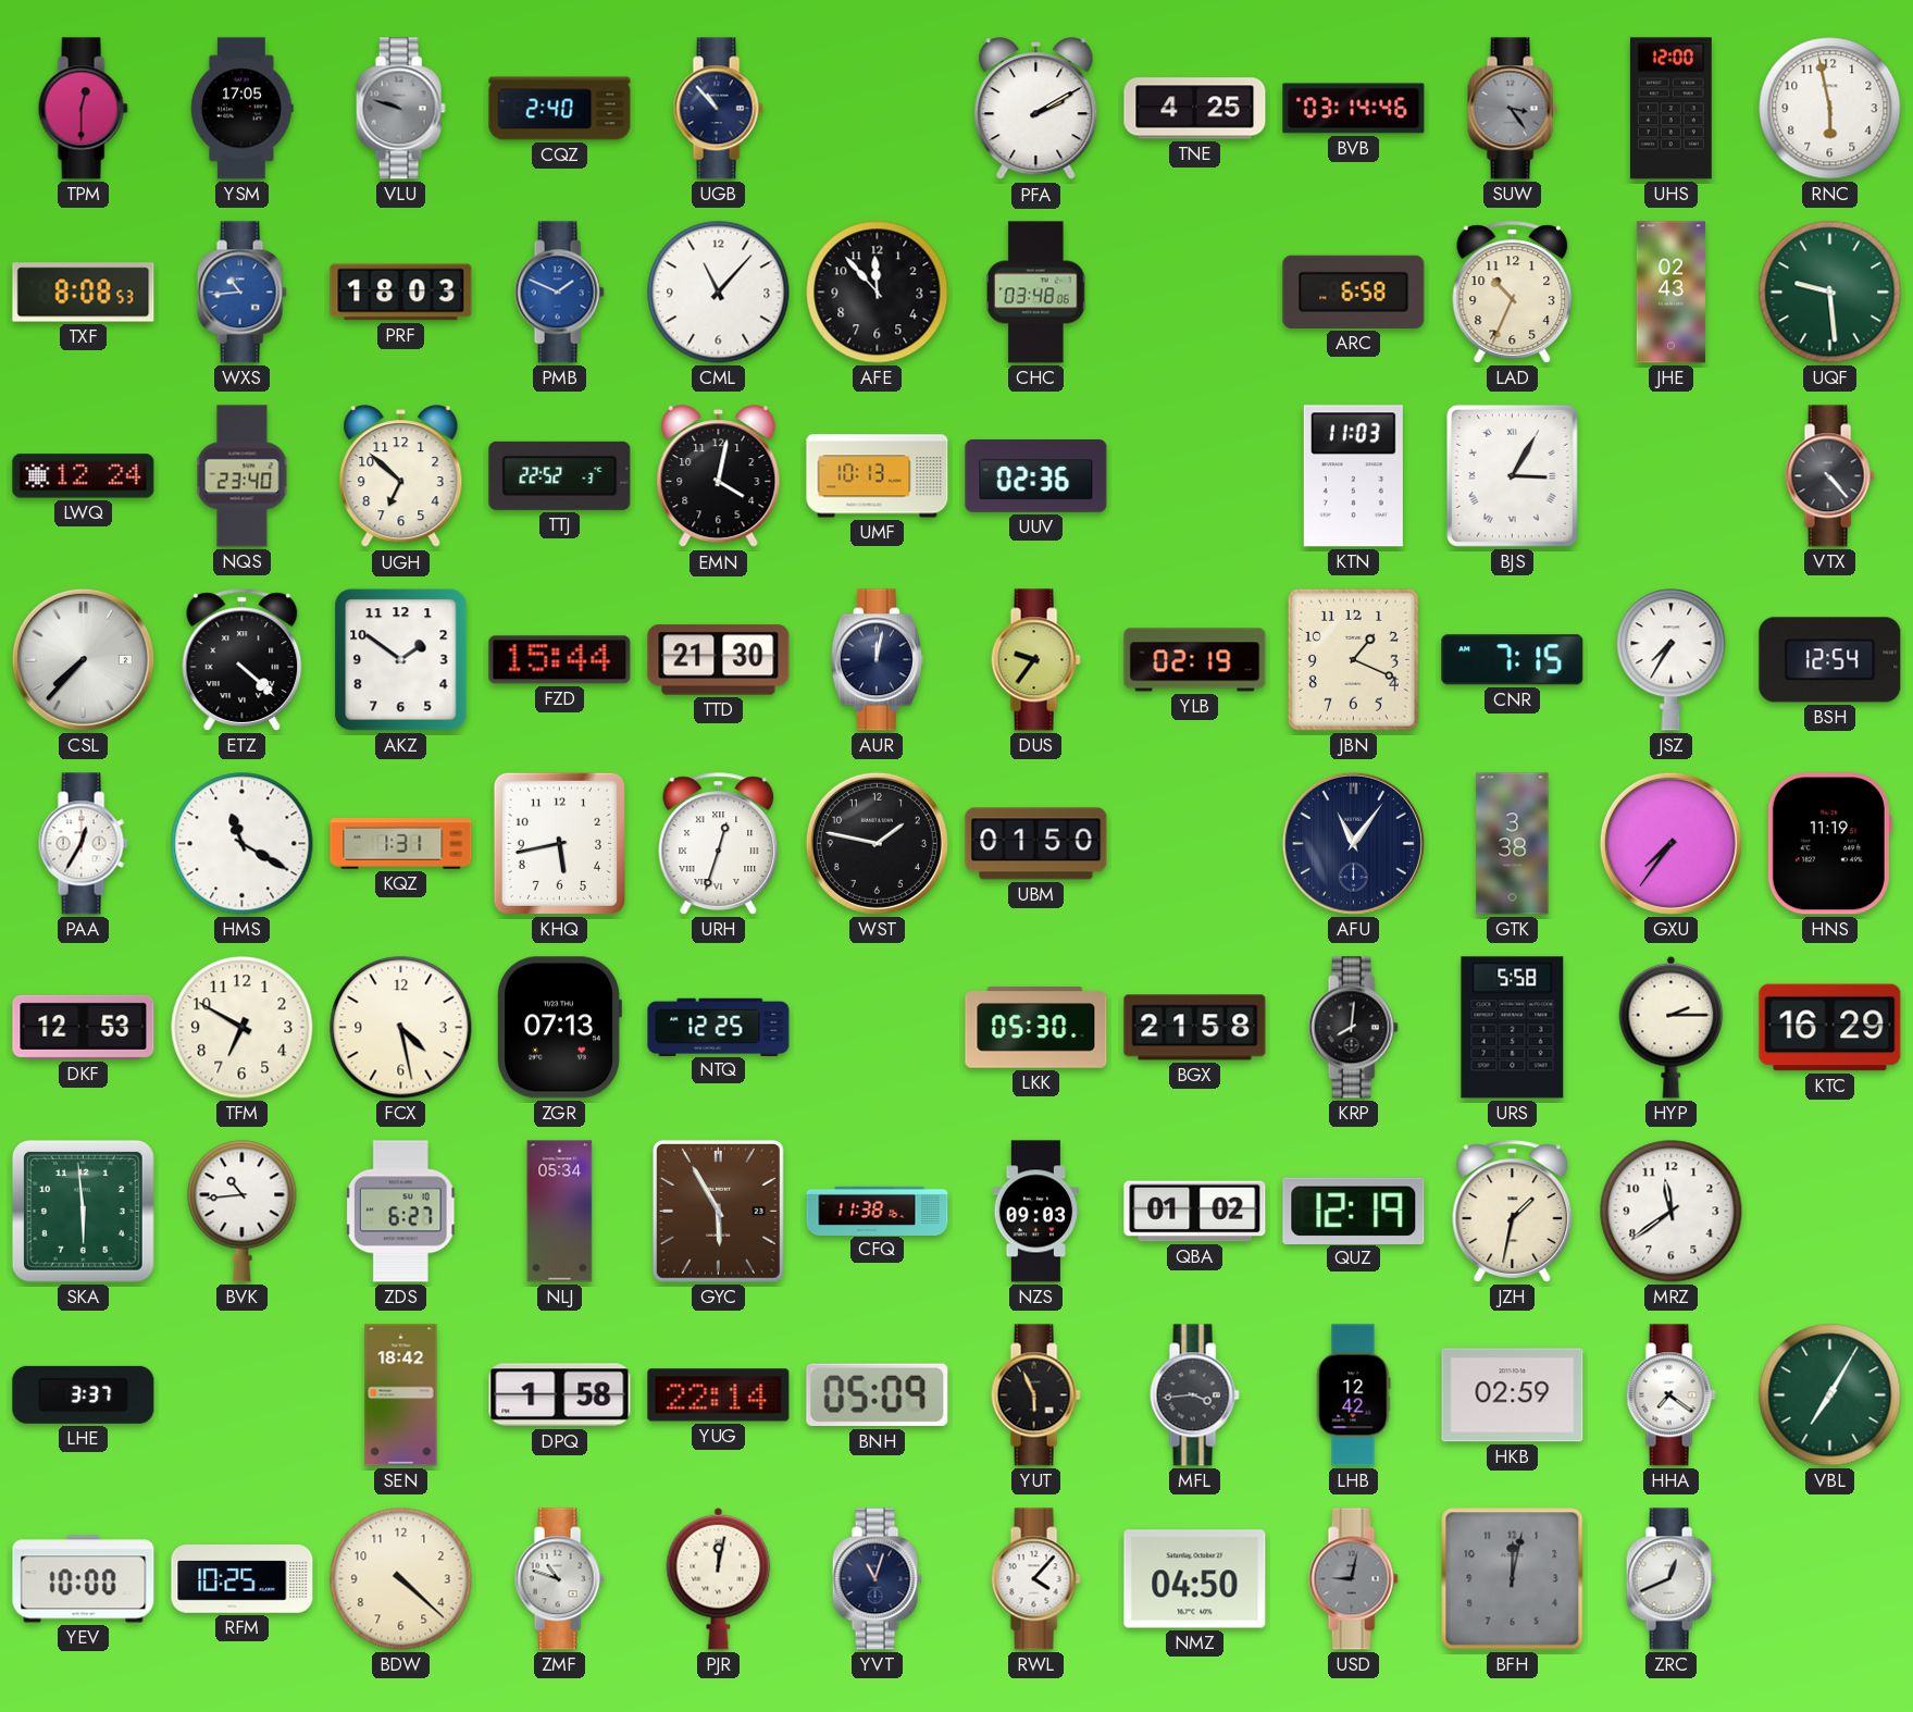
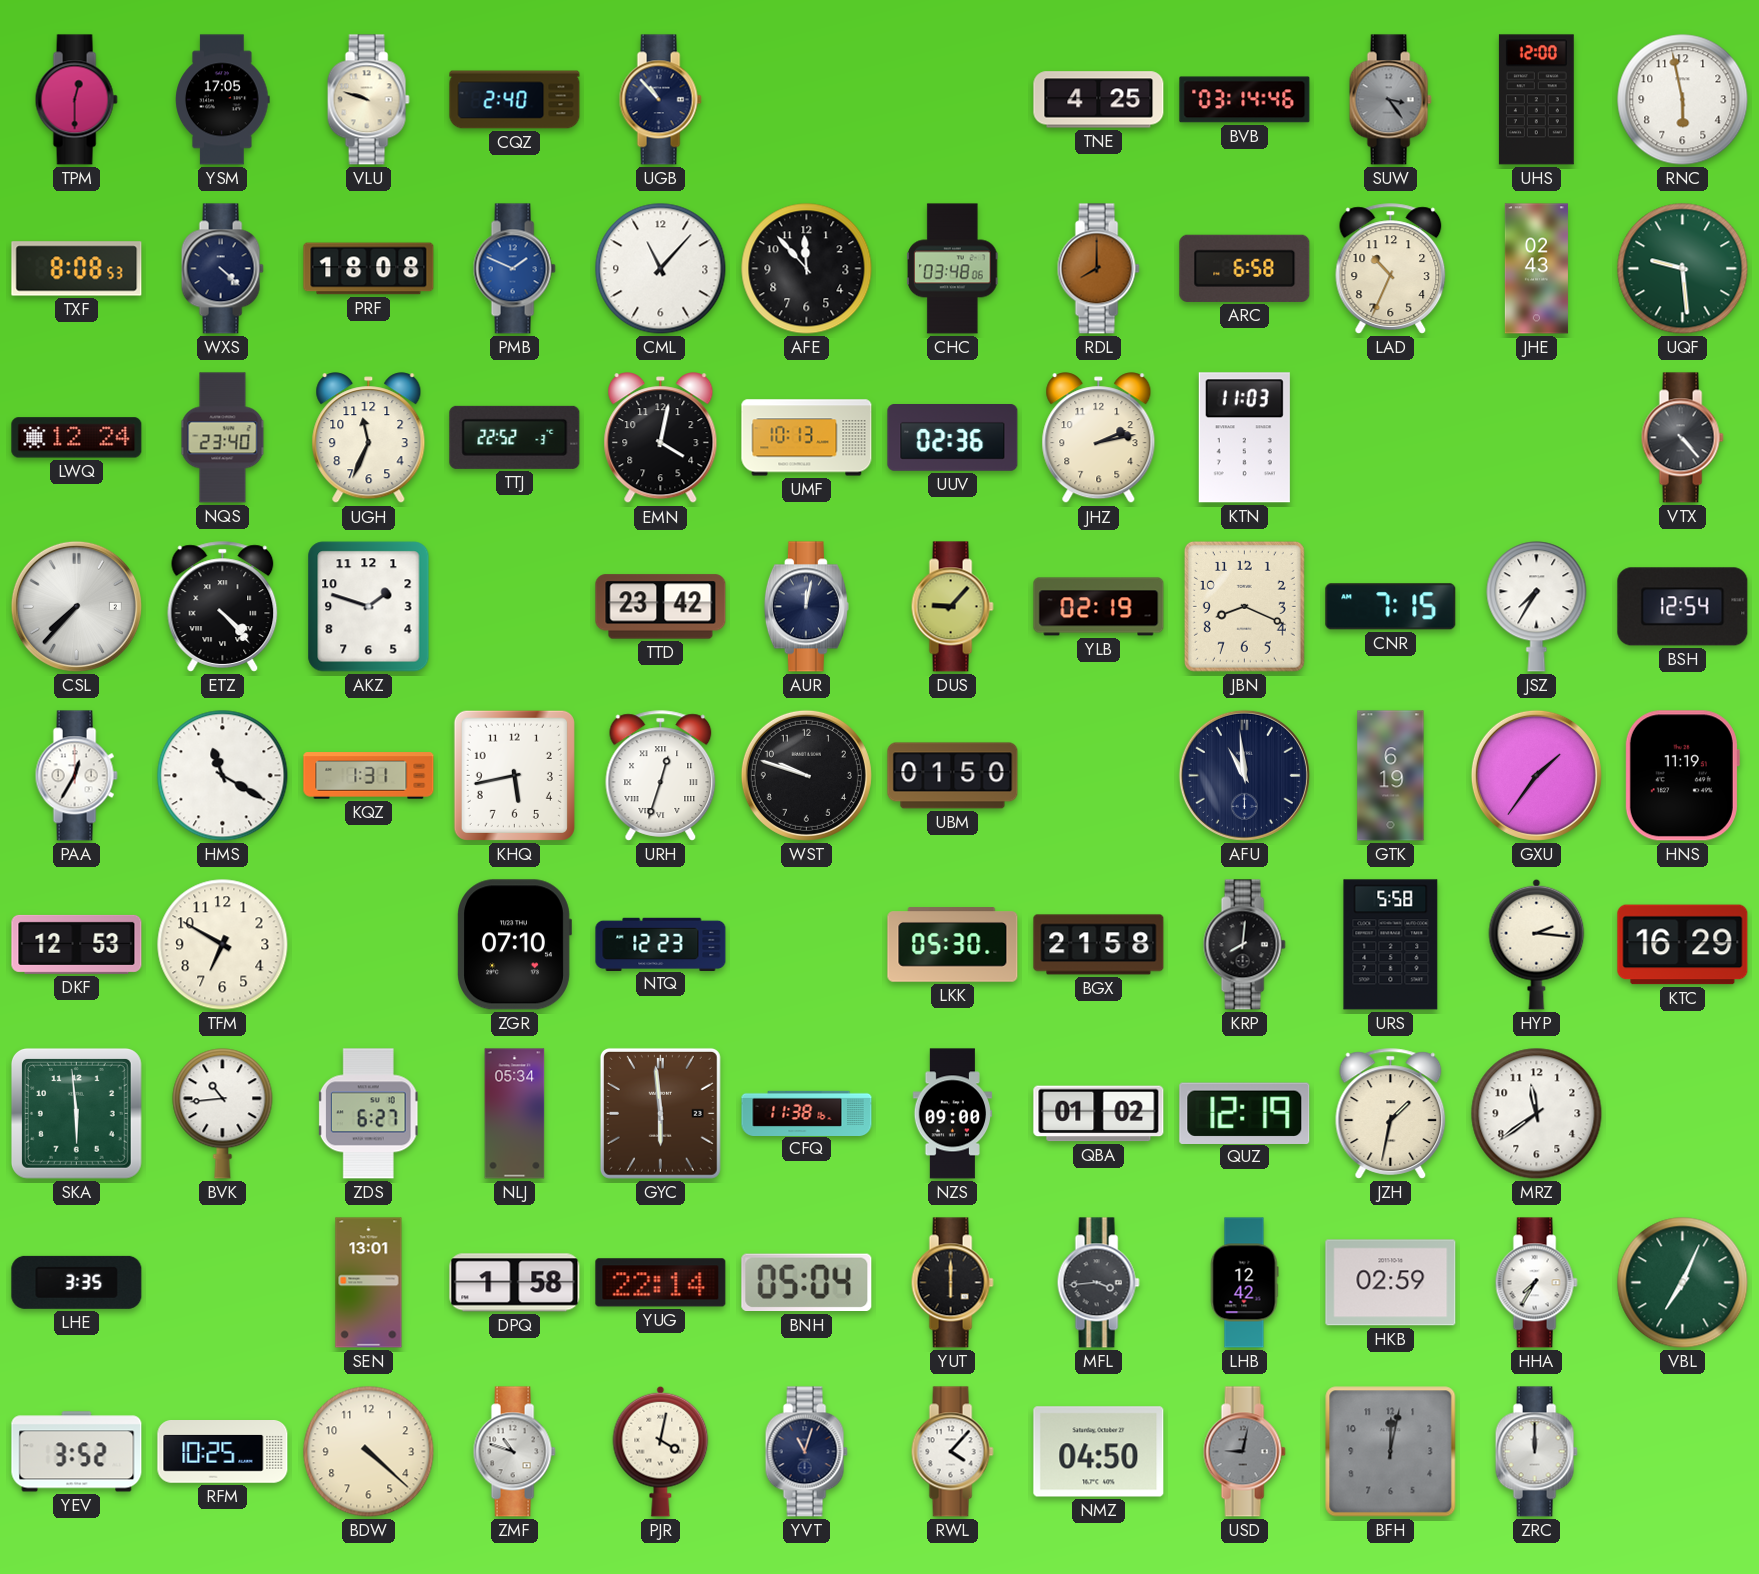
VLU dial: grey -> cream (368, 100)
PFA: 2:10 -> none (1036, 109)
WXS: 10:44 -> 4:22 (222, 269)
WXS dial: blue -> navy (222, 269)
PRF: 18:03 -> 18:08 (369, 269)
RDL: none -> 8:00 (1098, 269)
UGH: 6:52 -> 11:34 (369, 438)
JHZ: none -> 2:13 (1099, 438)
BJS: 3:05 -> none (1512, 475)
ETZ: 4:22 -> 4:23 (223, 607)
AKZ: 1:51 -> 1:48 (369, 607)
FZD: 15:44 -> none (560, 660)
TTD: 21:30 -> 23:42 (661, 607)
DUS: 9:36 -> 9:07 (952, 607)
JBN: 1:19 -> 8:19 (1244, 606)
WST: 1:47 -> 9:48 (806, 775)
AFU: 11:06 -> 10:59 (1244, 775)
GTK: 3:38 -> 6:19 (1391, 776)
GXU: 7:36 -> 1:36 (1536, 775)
FCX: 4:28 -> none (401, 1028)
ZGR: 07:13 -> 07:10 (514, 945)
NTQ: 12:25 -> 12:23 (661, 944)
HYP: 2:15 -> 2:16 (1537, 944)
GYC: 5:55 -> 5:59 (660, 1113)
NZS: 09:03 -> 09:00 (953, 1114)
LHE: 3:37 -> 3:35 (77, 1282)
SEN: 18:42 -> 13:01 (369, 1283)
BNH: 05:09 -> 05:04 (807, 1283)
YUT: 5:56 -> 6:00 (952, 1283)
HHA: 7:21 -> 7:35 (1536, 1283)
VBL: 7:05 -> 7:04 (1683, 1283)
YEV: 10:00 -> 3:52 (77, 1452)
PJR: 12:02 -> 4:02 (661, 1451)
ZRC: 12:41 -> 12:00 (1536, 1452)
